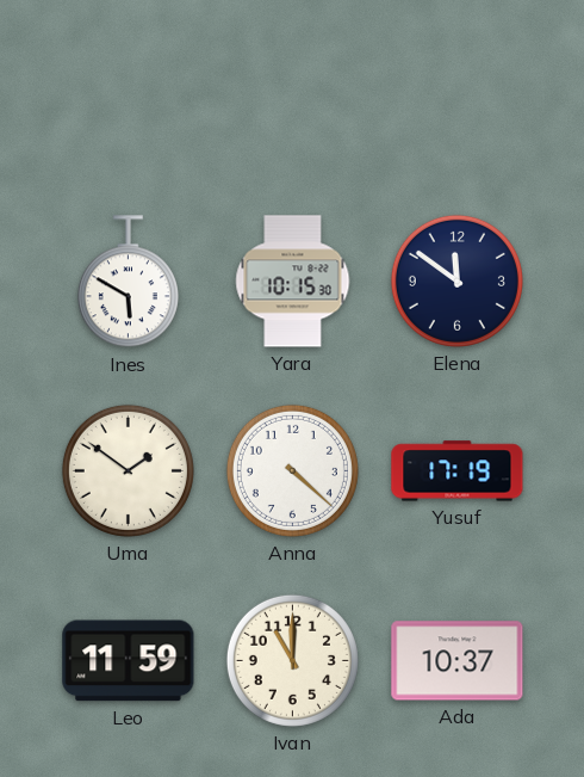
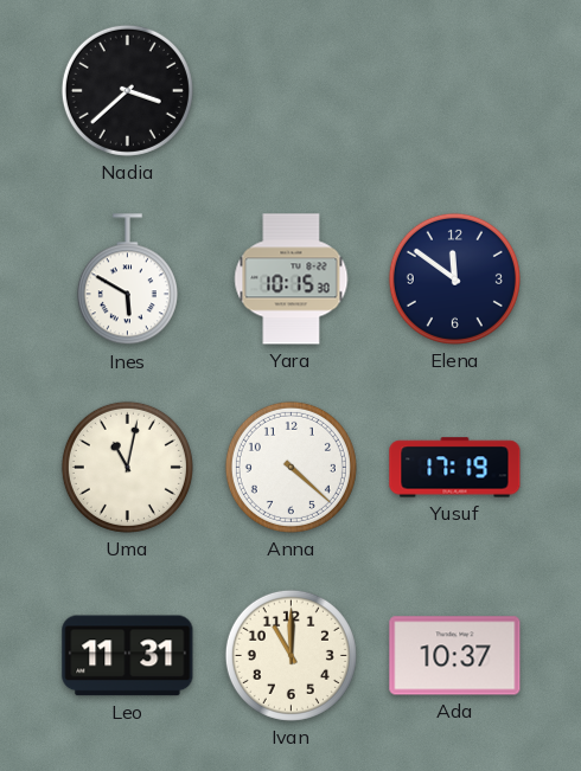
Nadia: none -> 3:38 (127, 90)
Uma: 1:51 -> 11:02 (127, 467)
Leo: 11:59 -> 11:31 (128, 656)
